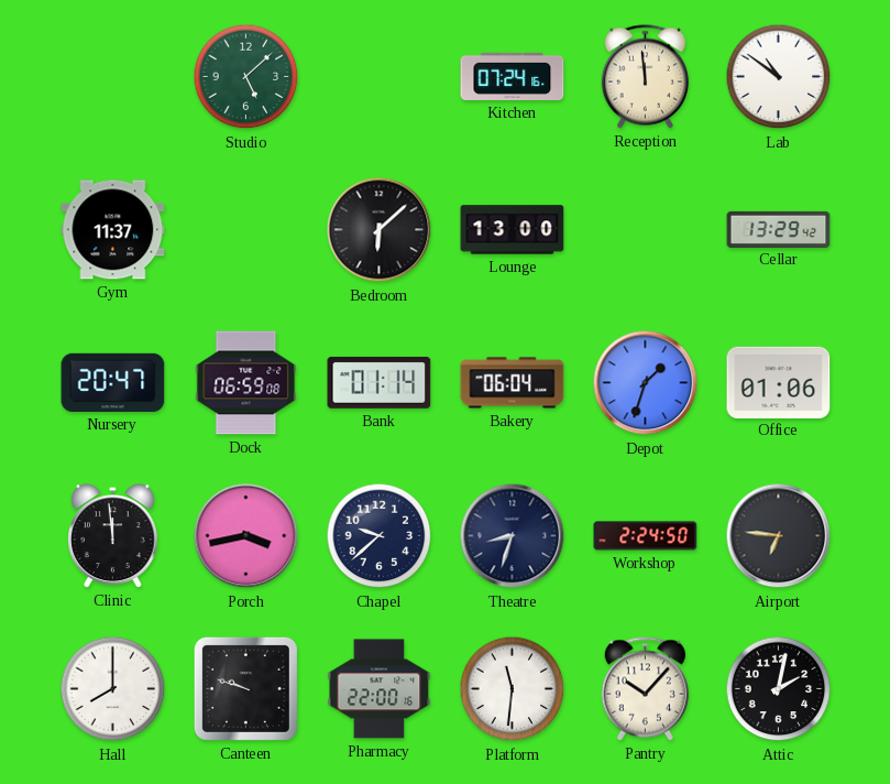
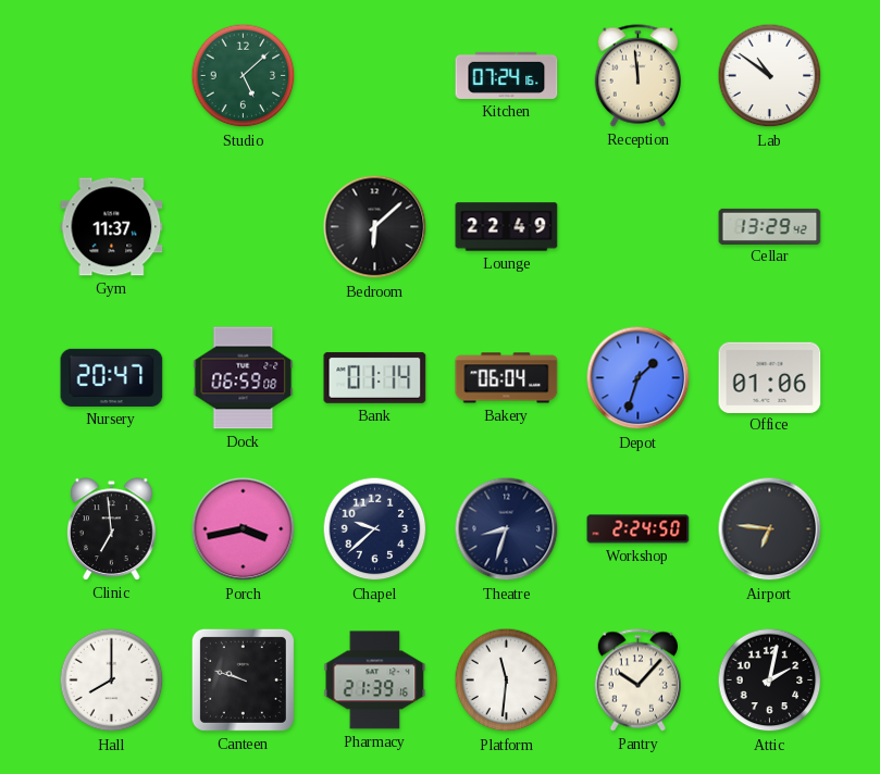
Lounge: 13:00 -> 22:49 (507, 227)
Clinic: 11:59 -> 6:59 (112, 529)
Pharmacy: 22:00 -> 21:39 (375, 681)
